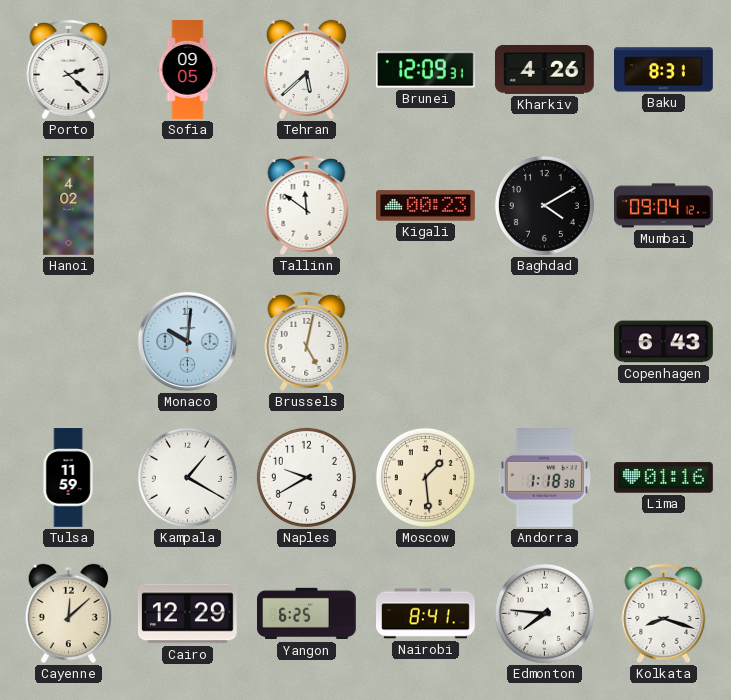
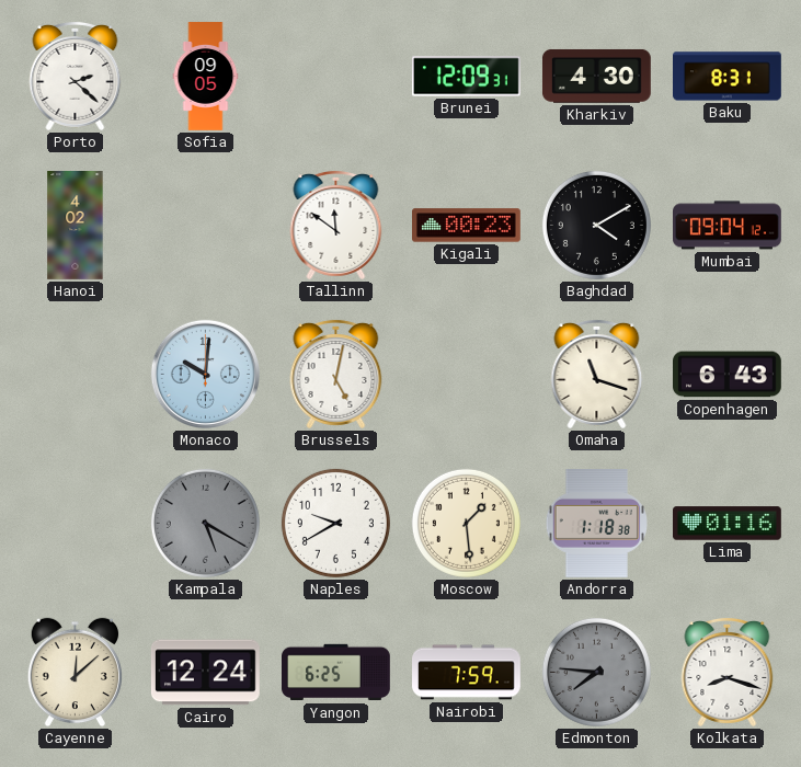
Tehran: 5:38 -> none (306, 70)
Kharkiv: 4:26 -> 4:30 (596, 76)
Omaha: none -> 11:18 (597, 374)
Tulsa: 11:59 -> none (68, 478)
Kampala: 1:20 -> 5:20 (205, 523)
Kampala dial: white -> grey (205, 523)
Cairo: 12:29 -> 12:24 (205, 673)
Nairobi: 8:41 -> 7:59 (467, 673)
Edmonton dial: white -> grey (596, 672)
